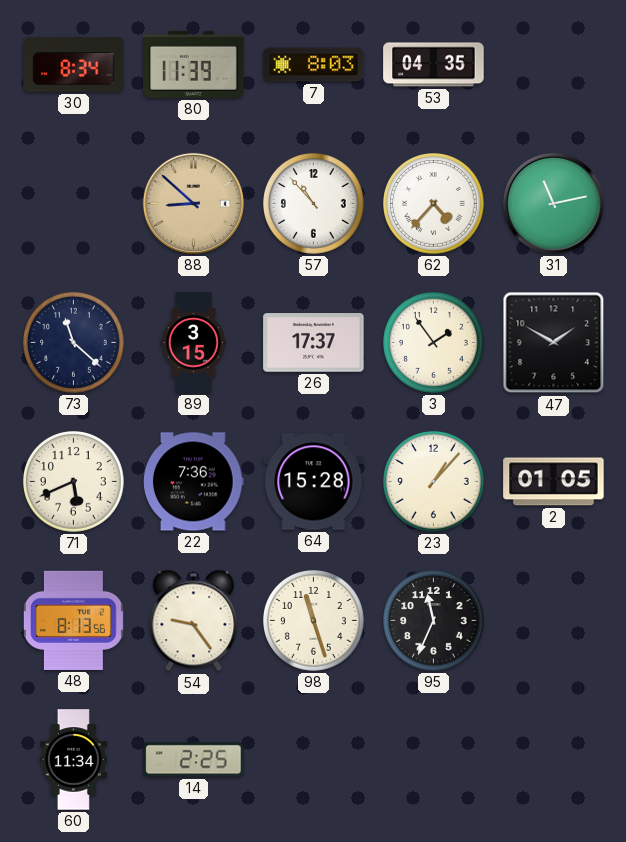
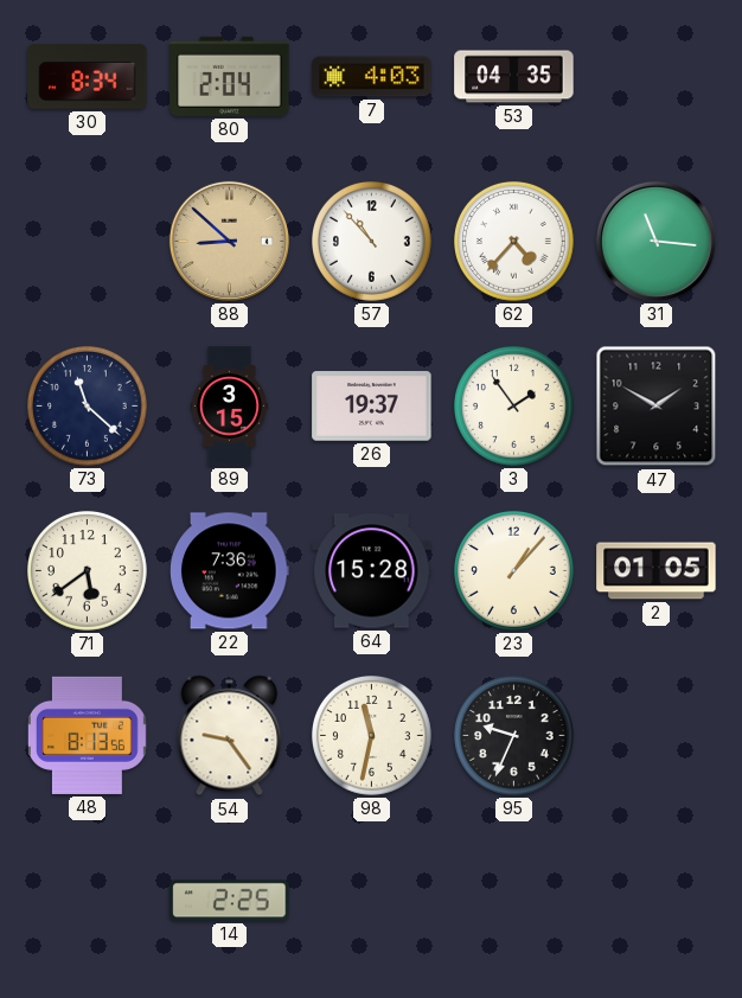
80: 11:39 -> 2:04 (230, 76)
7: 8:03 -> 4:03 (372, 77)
31: 11:13 -> 11:16 (655, 241)
26: 17:37 -> 19:37 (372, 407)
71: 5:41 -> 5:39 (88, 571)
98: 11:27 -> 11:32 (372, 736)
95: 11:34 -> 9:34 (514, 736)
60: 11:34 -> none (73, 760)
